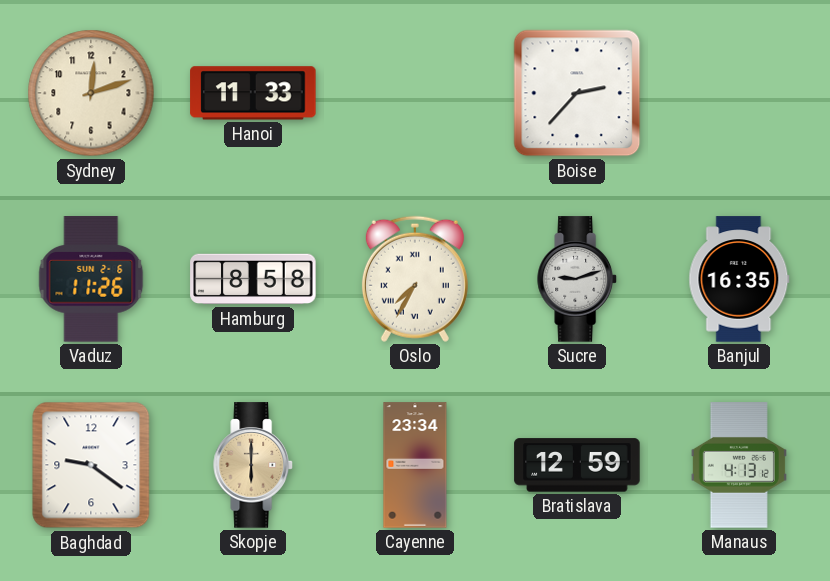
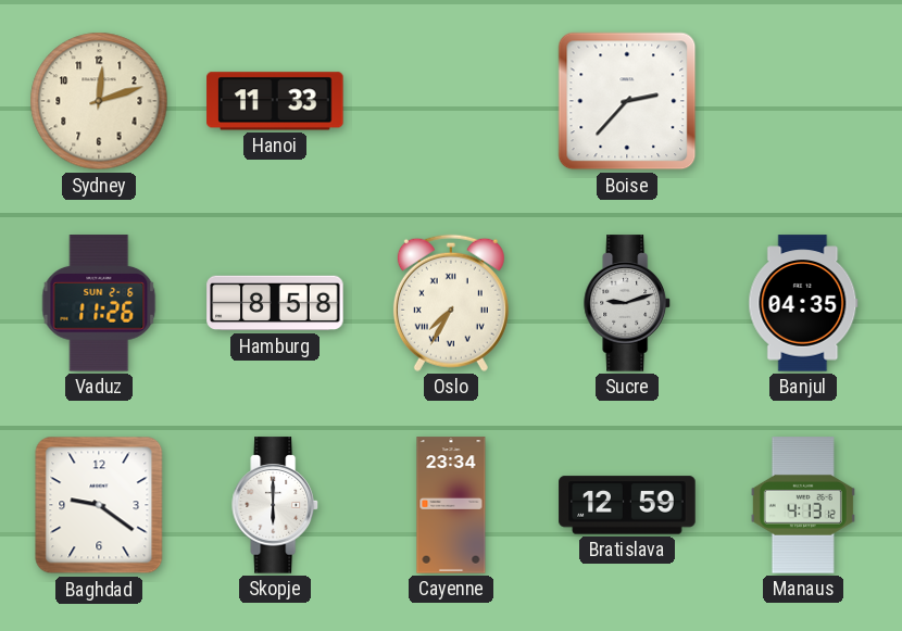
Banjul: 16:35 -> 04:35 (803, 303)
Skopje dial: champagne -> white (275, 505)
